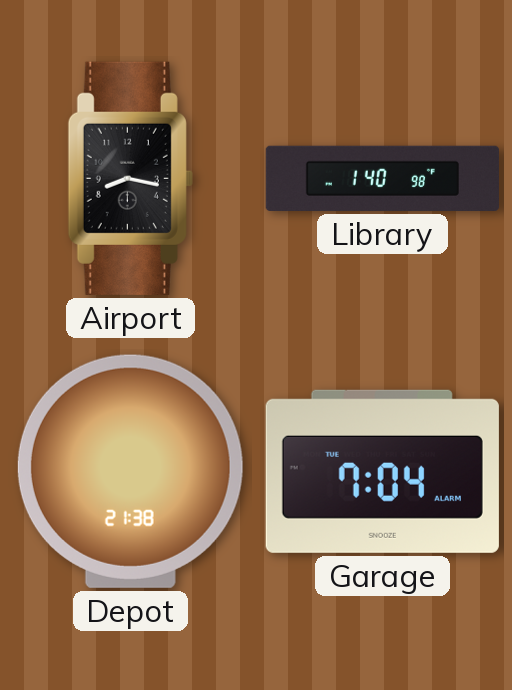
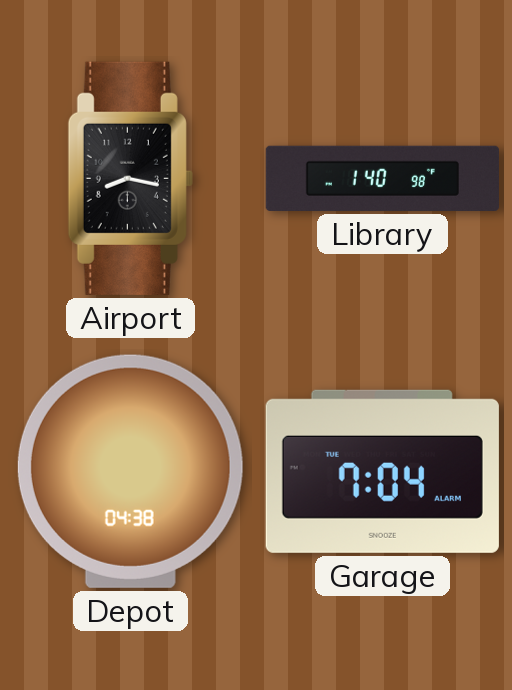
Depot: 21:38 -> 04:38 (130, 471)
